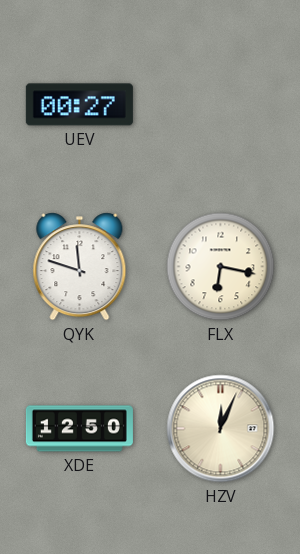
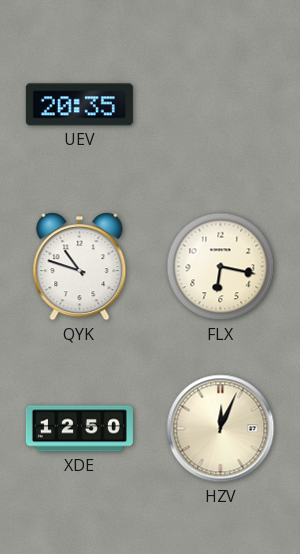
UEV: 00:27 -> 20:35 (79, 105)
QYK: 11:48 -> 10:48 (80, 267)
